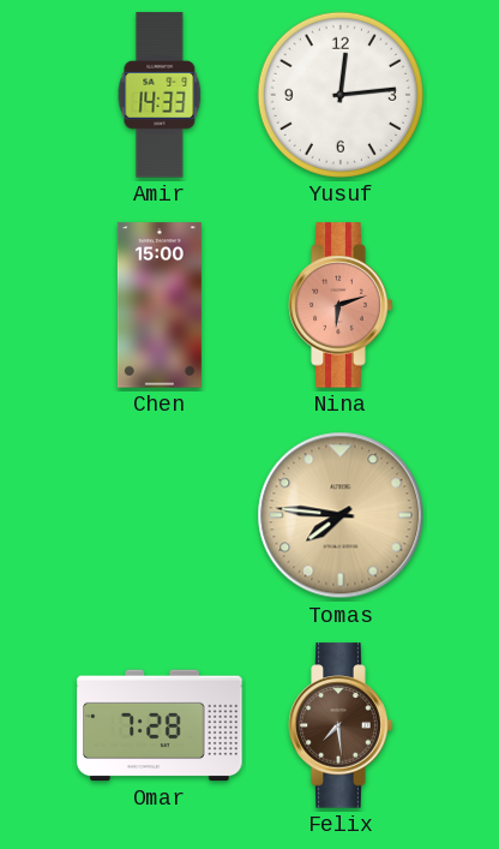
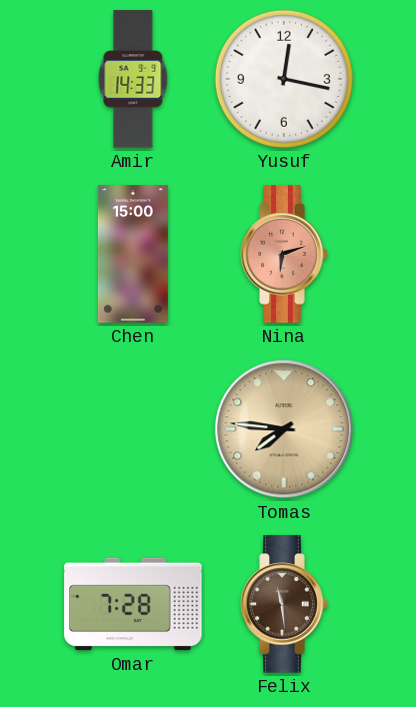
Yusuf: 12:14 -> 12:17 (284, 79)
Felix: 7:29 -> 11:29 (284, 604)
